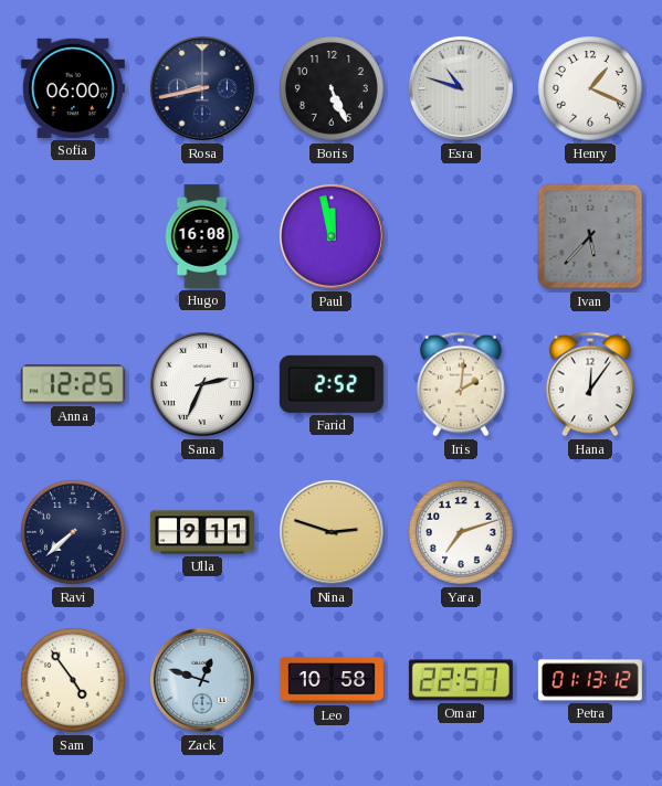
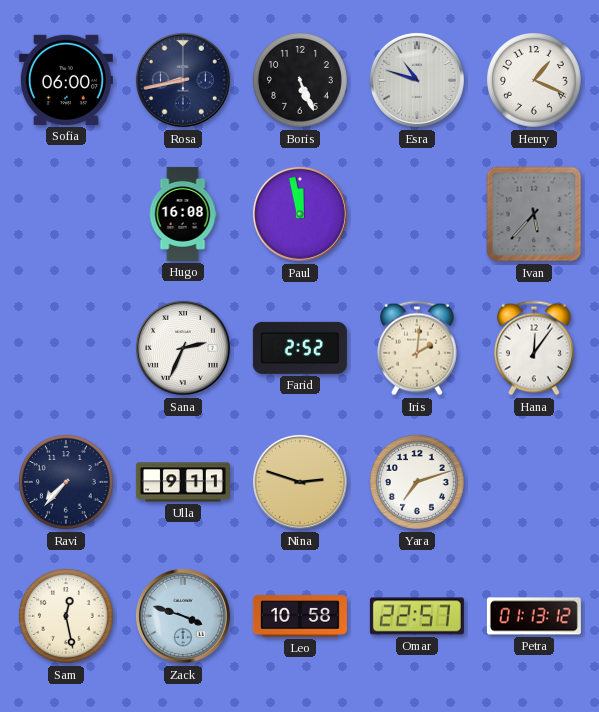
Anna: 12:25 -> none (73, 384)
Ravi: 7:38 -> 7:37 (67, 483)
Sam: 4:54 -> 12:28 (67, 617)
Zack: 12:48 -> 3:48 (183, 616)
